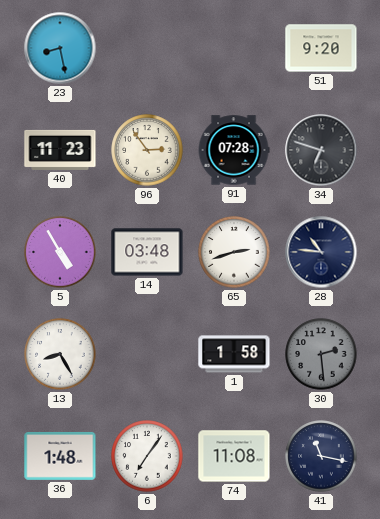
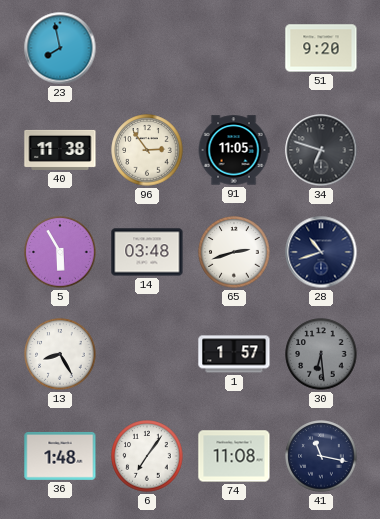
23: 8:28 -> 7:58 (60, 48)
40: 11:23 -> 11:38 (60, 150)
91: 07:28 -> 11:05 (234, 150)
5: 4:55 -> 5:55 (60, 252)
28: 10:46 -> 10:42 (321, 252)
1: 1:58 -> 1:57 (234, 354)
30: 2:29 -> 6:29 (321, 354)
